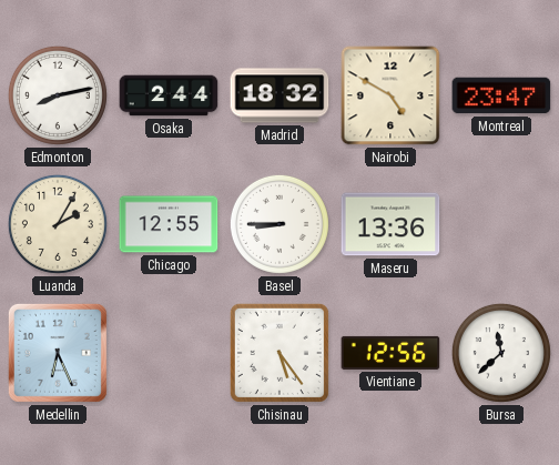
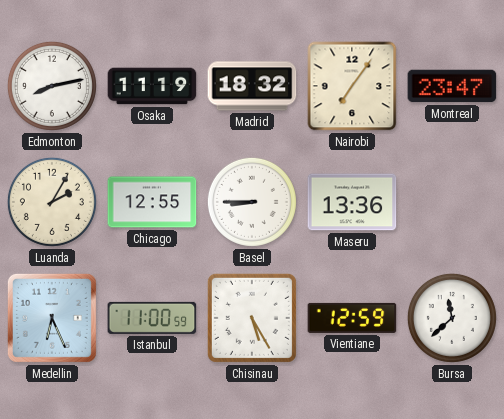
Osaka: 2:44 -> 11:19 (152, 86)
Nairobi: 4:50 -> 7:06 (352, 86)
Istanbul: none -> 11:00 (152, 318)
Chisinau: 5:24 -> 5:25 (252, 318)
Vientiane: 12:56 -> 12:59 (352, 318)
